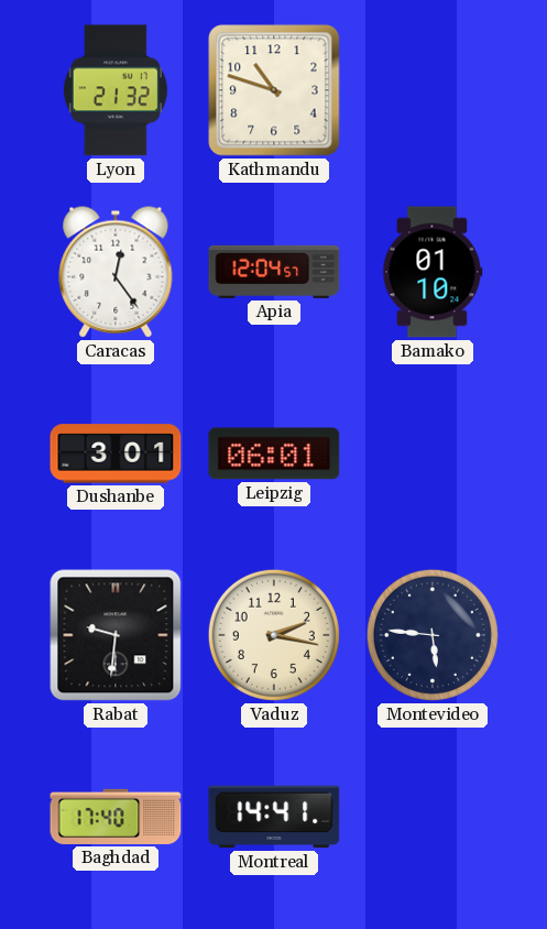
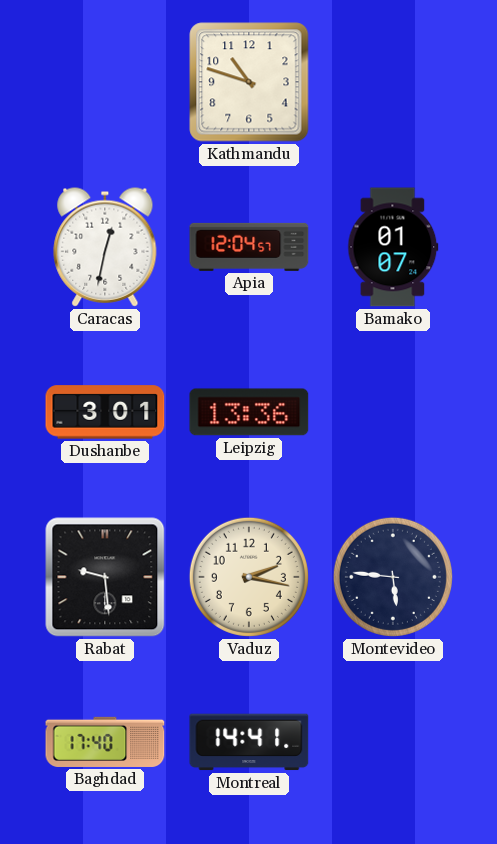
Lyon: 21:32 -> none (116, 90)
Caracas: 12:24 -> 12:32 (105, 247)
Bamako: 01:10 -> 01:07 (393, 247)
Leipzig: 06:01 -> 13:36 (249, 412)
Rabat: 9:31 -> 9:29 (105, 577)
